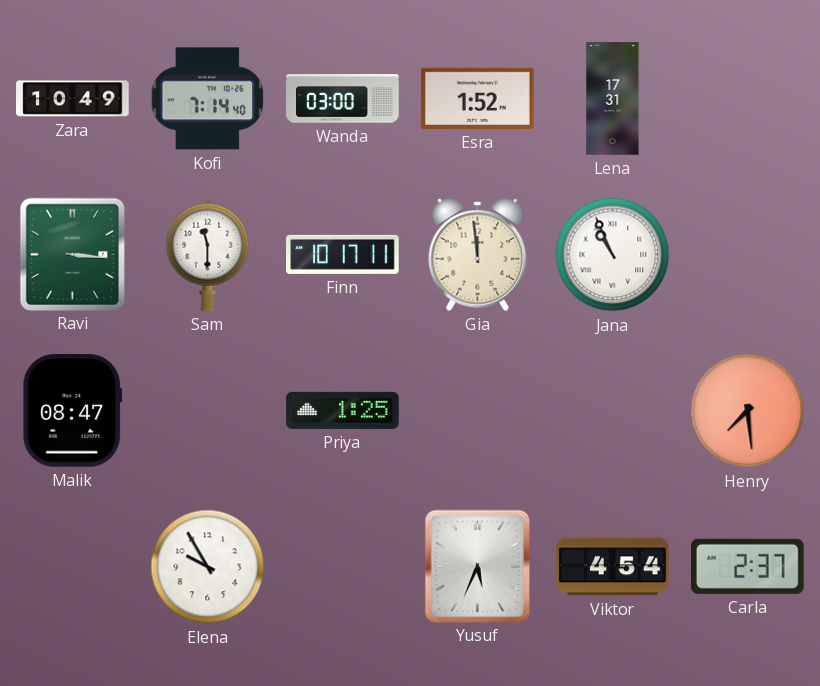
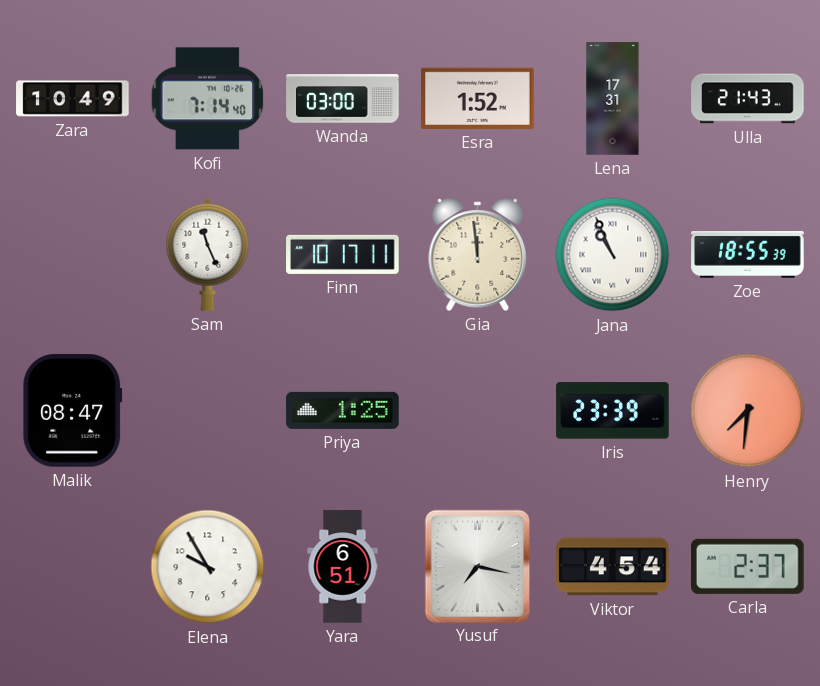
Ulla: none -> 21:43 (748, 99)
Ravi: 3:16 -> none (72, 254)
Sam: 11:30 -> 11:26 (208, 254)
Zoe: none -> 18:55 (748, 255)
Iris: none -> 23:39 (613, 411)
Henry: 7:29 -> 7:31 (748, 411)
Yara: none -> 6:51 (343, 567)
Yusuf: 5:34 -> 7:17 (477, 566)
